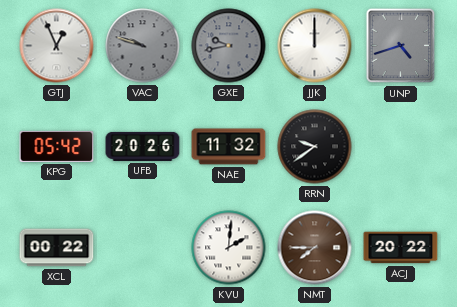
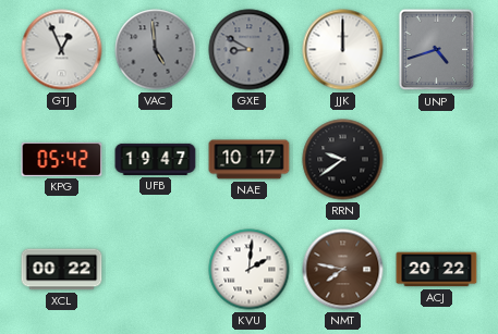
VAC: 9:48 -> 4:59 (156, 50)
GXE: 9:43 -> 8:50 (250, 50)
UFB: 20:26 -> 19:47 (156, 159)
NAE: 11:32 -> 10:17 (250, 160)
NMT: 7:45 -> 7:47 (343, 270)
